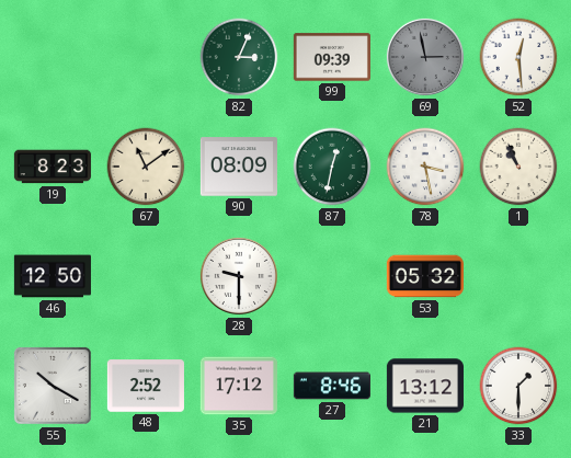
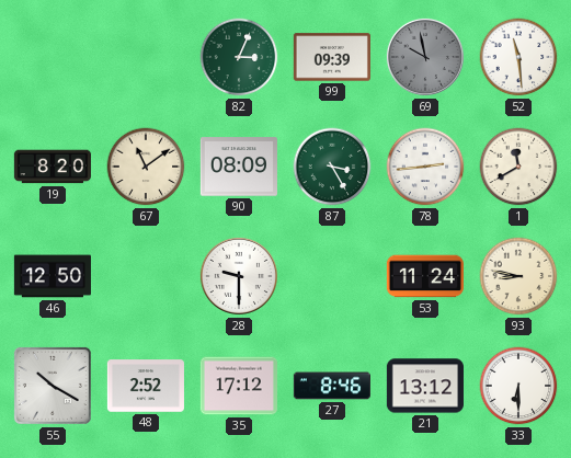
69: 2:58 -> 9:58 (425, 57)
52: 12:29 -> 11:29 (518, 57)
19: 8:23 -> 8:20 (53, 167)
87: 12:32 -> 3:25 (332, 167)
78: 3:28 -> 2:44 (425, 167)
1: 10:56 -> 11:40 (518, 167)
53: 05:32 -> 11:24 (425, 276)
93: none -> 8:47 (518, 276)
33: 1:30 -> 6:30 (518, 386)
